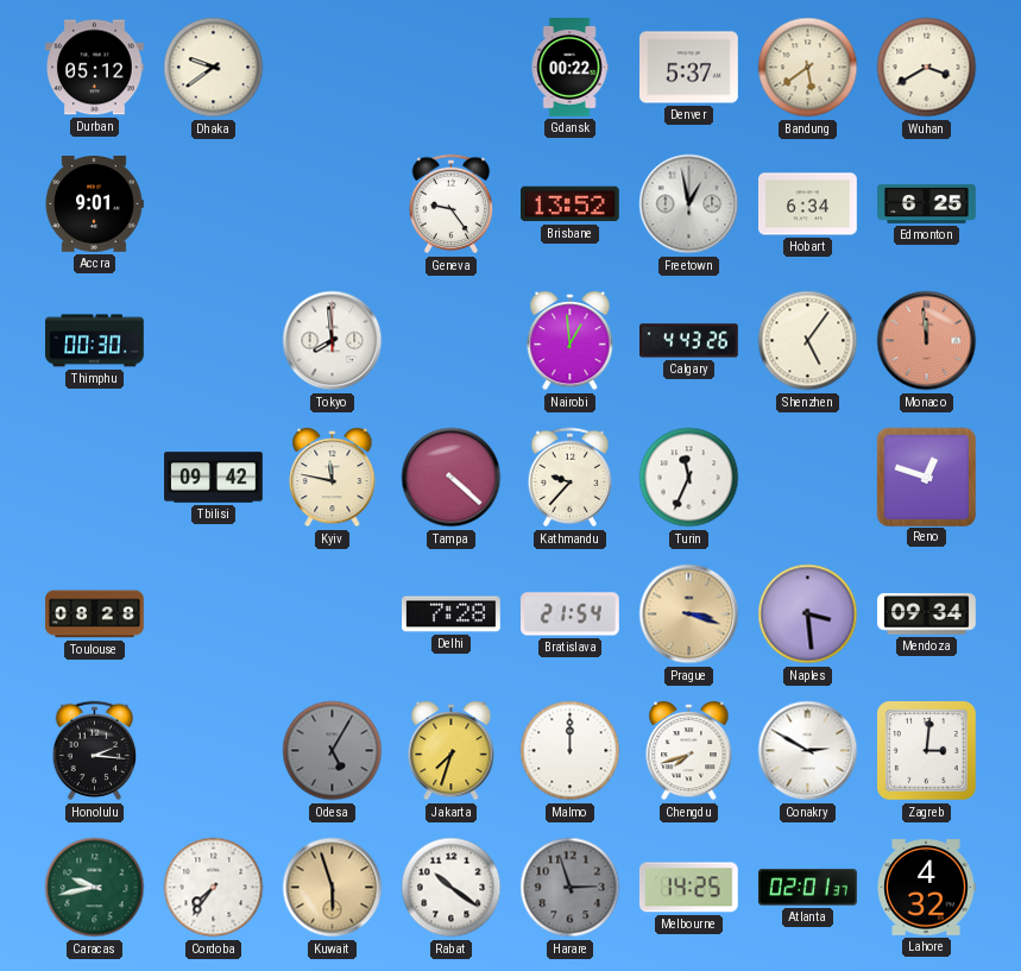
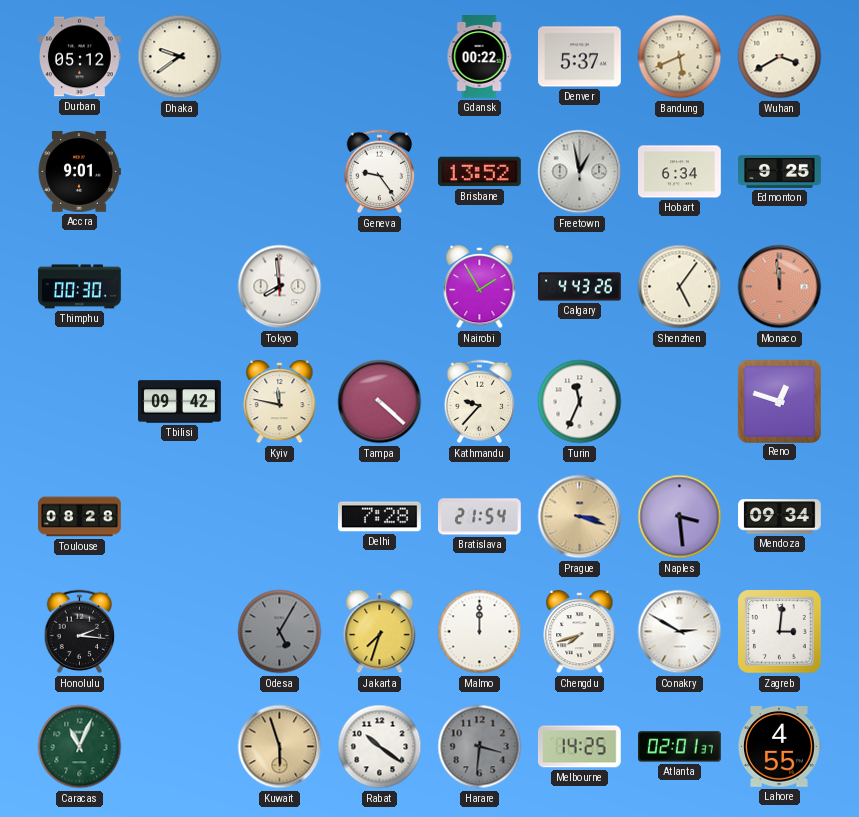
Bandung: 5:39 -> 5:41 (680, 57)
Edmonton: 6:25 -> 9:25 (780, 171)
Nairobi: 12:59 -> 1:55 (480, 287)
Caracas: 9:43 -> 11:04 (80, 747)
Cordoba: 7:36 -> none (214, 888)
Harare: 2:57 -> 3:31 (480, 747)
Lahore: 4:32 -> 4:55 (779, 747)
